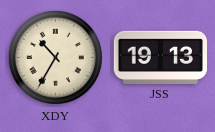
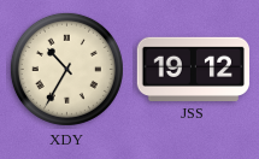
JSS: 19:13 -> 19:12 (194, 69)
